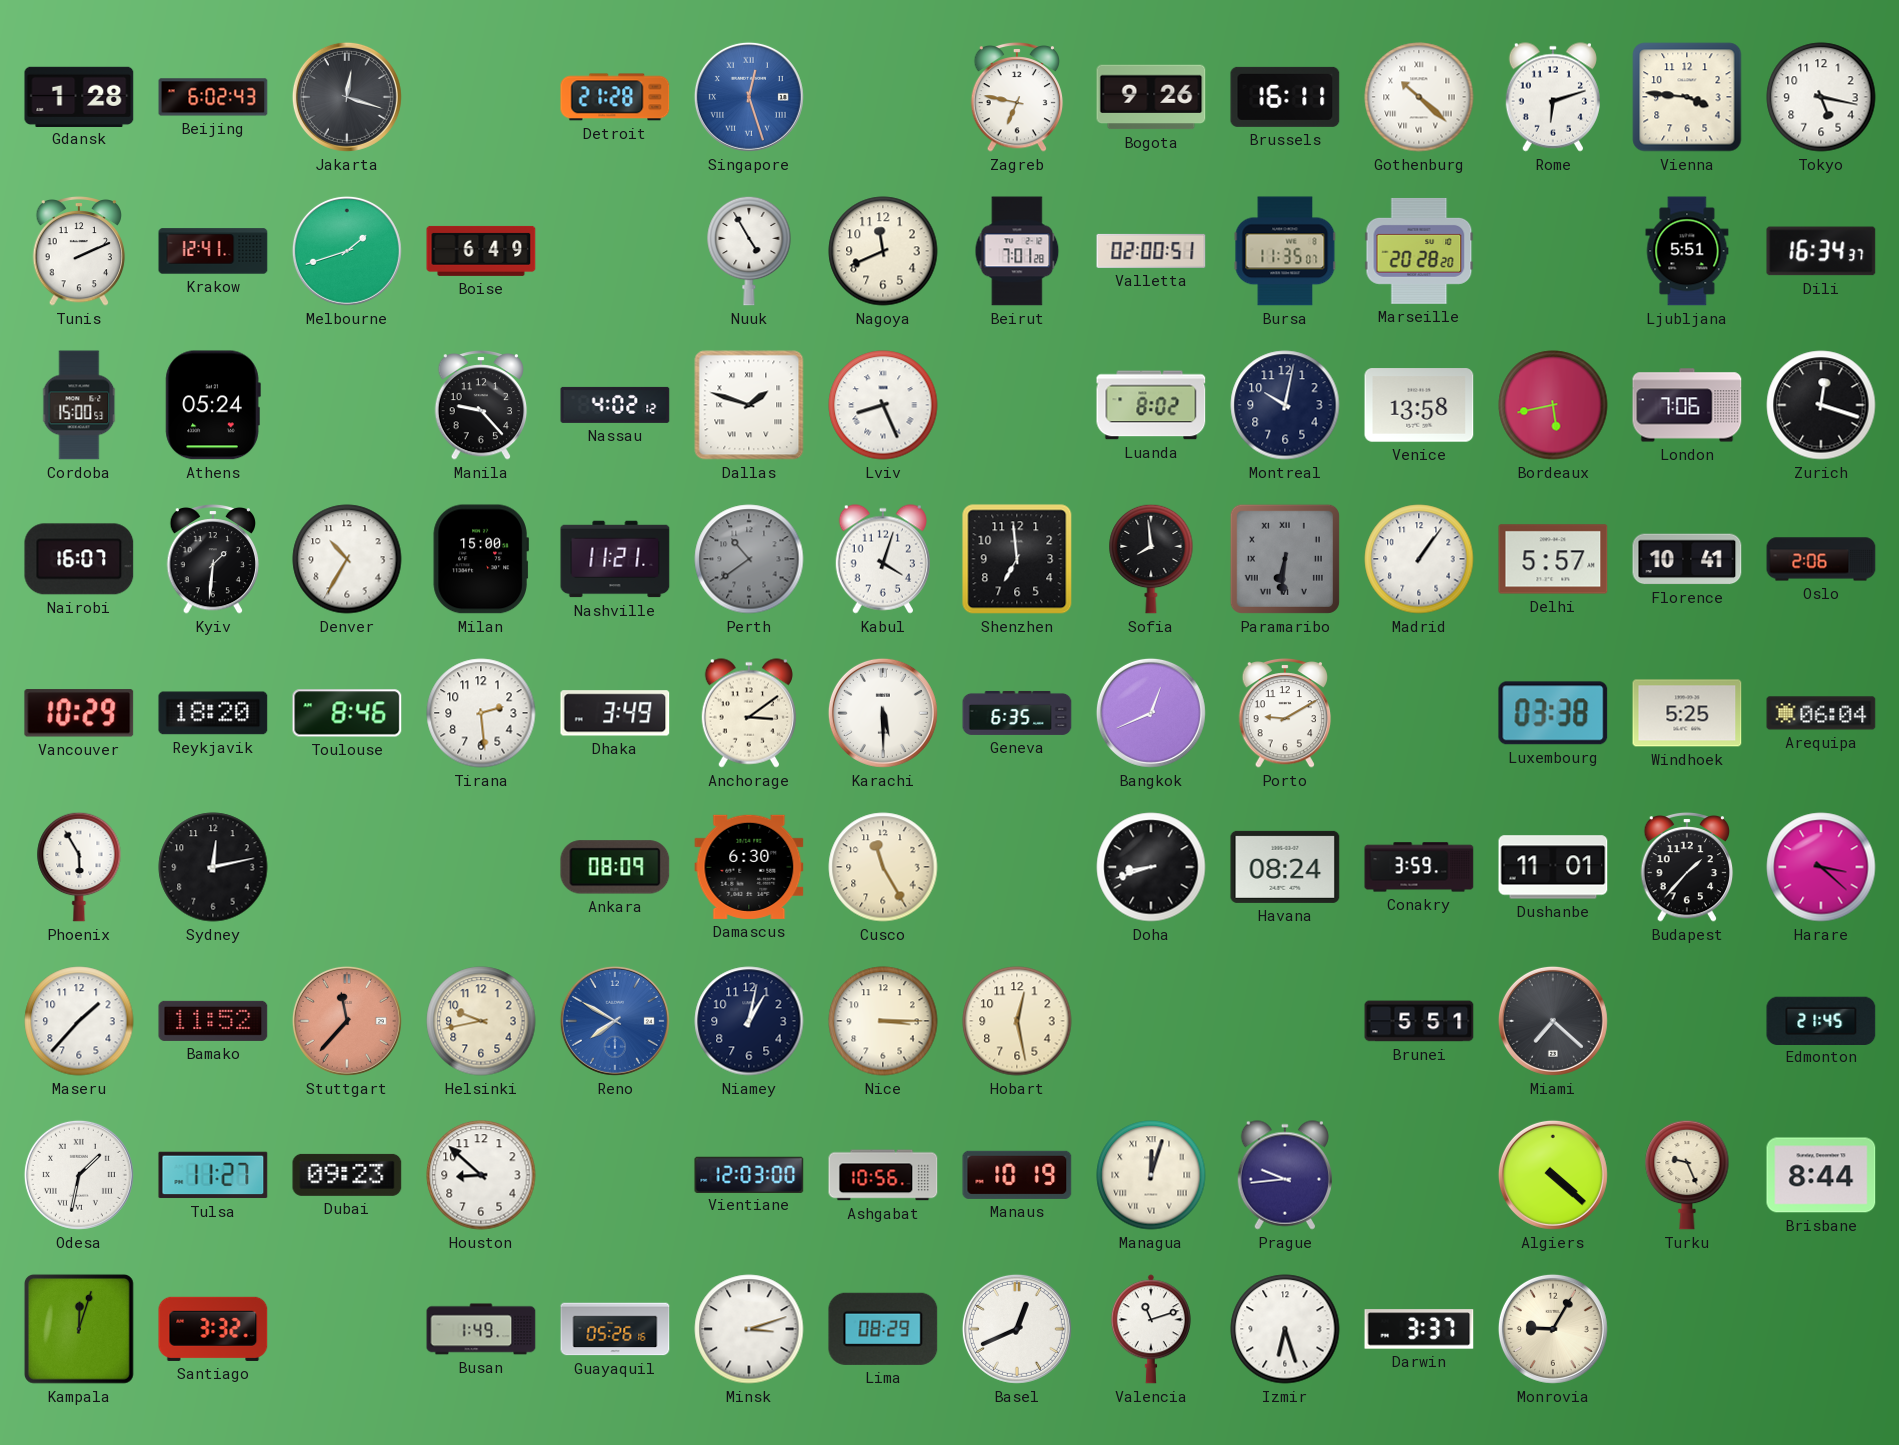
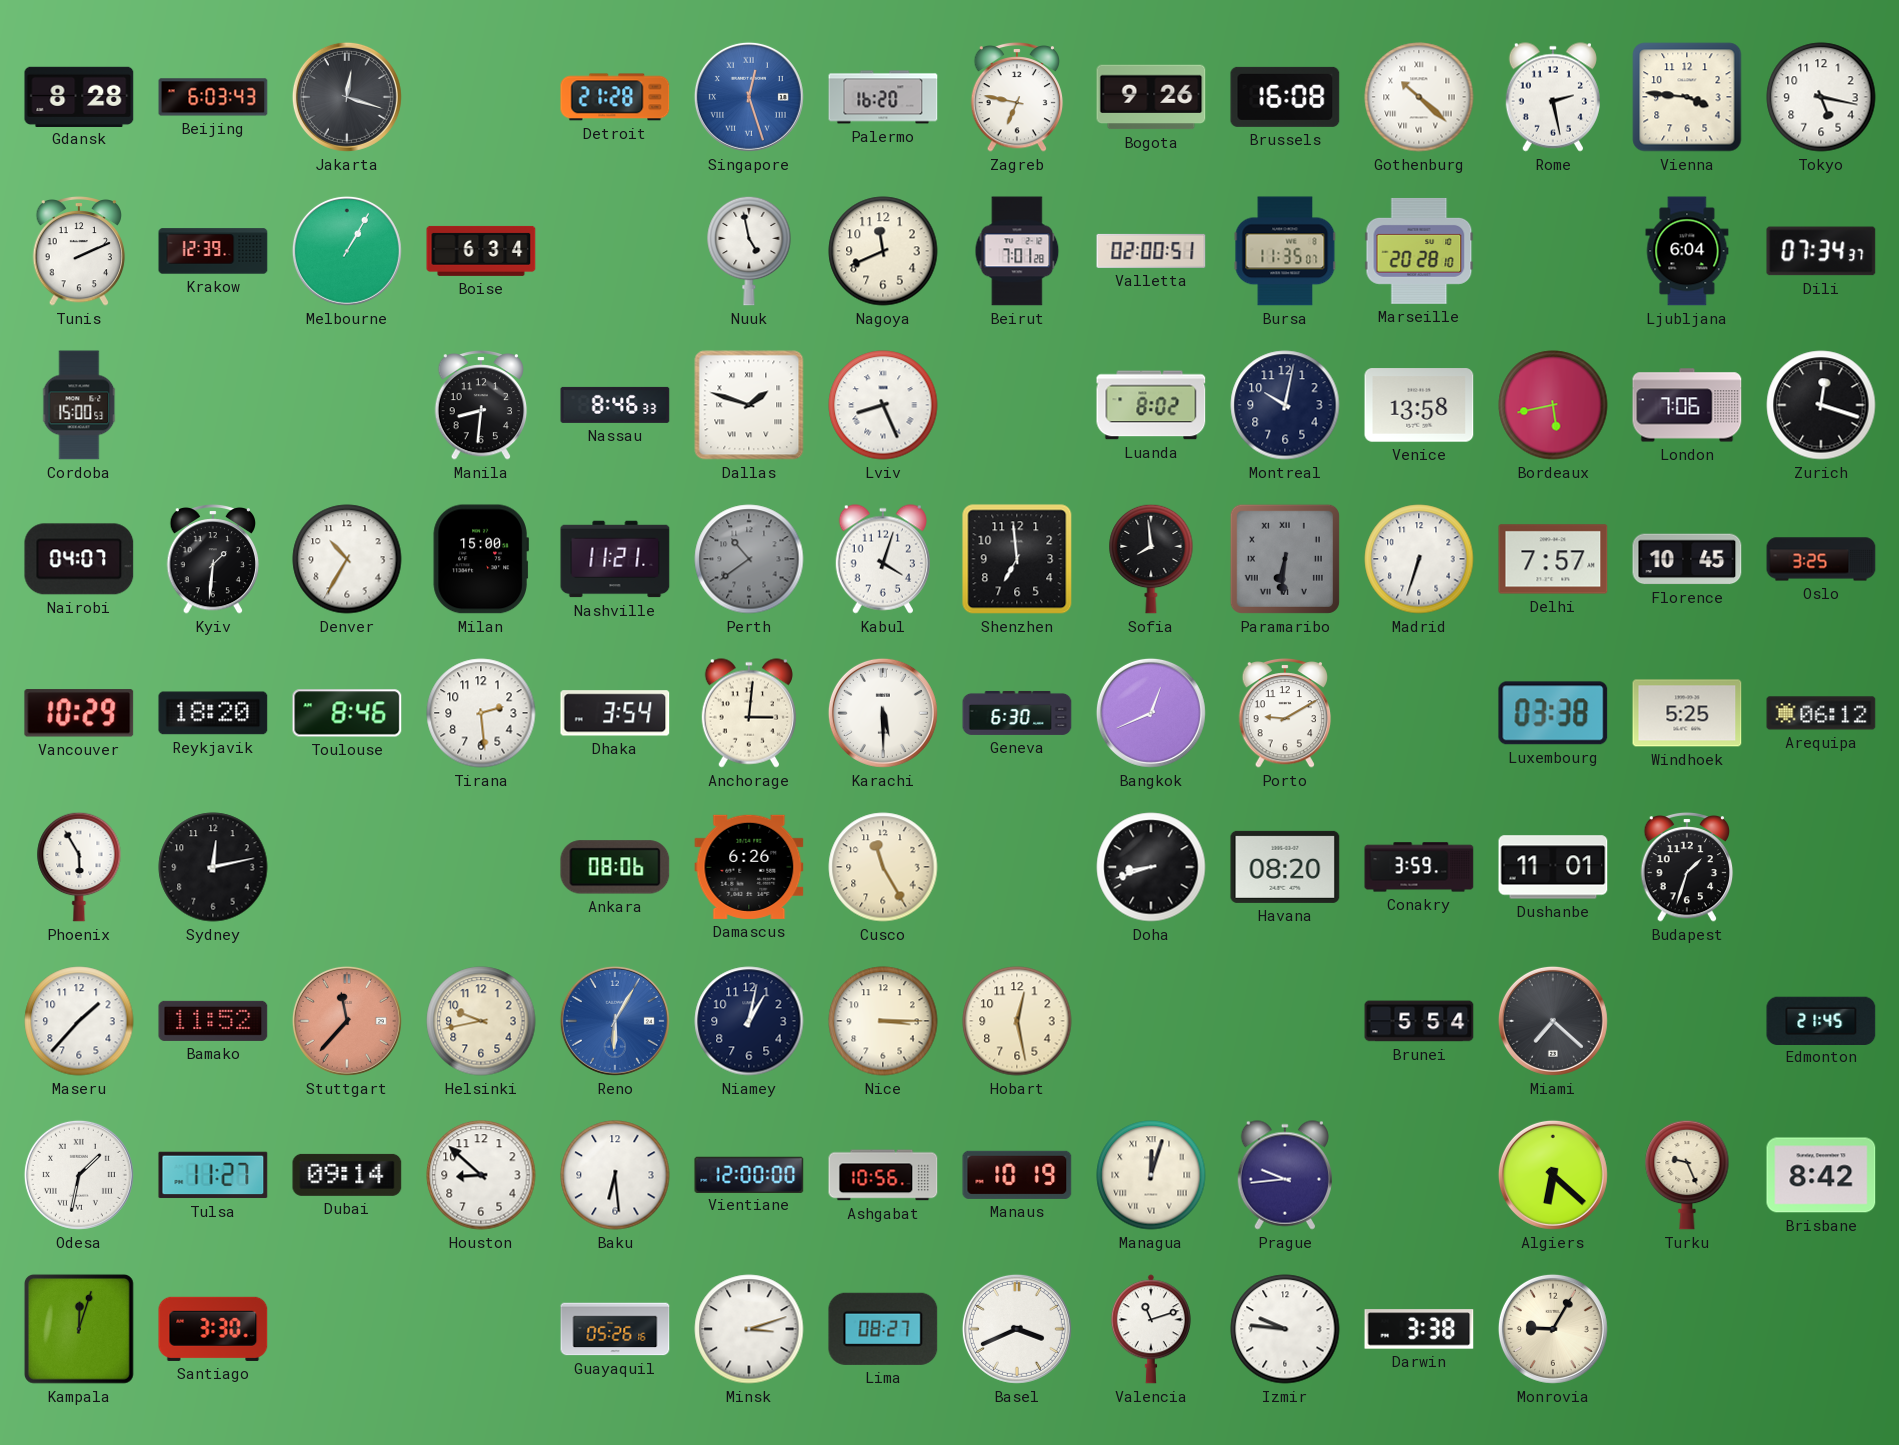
Gdansk: 1:28 -> 8:28 (79, 96)
Beijing: 6:02 -> 6:03 (213, 97)
Palermo: none -> 16:20 (883, 97)
Brussels: 16:11 -> 16:08 (1285, 97)
Rome: 6:12 -> 2:28 (1552, 97)
Krakow: 12:41 -> 12:39 (213, 251)
Melbourne: 1:42 -> 1:05 (347, 251)
Boise: 6:49 -> 6:34 (481, 251)
Nuuk: 4:55 -> 4:58 (749, 251)
Marseille: 20:28:20 -> 20:28:10 (1419, 251)
Ljubljana: 5:51 -> 6:04 (1687, 251)
Dili: 16:34 -> 07:34 (1821, 251)
Athens: 05:24 -> none (213, 405)
Manila: 9:23 -> 8:31 (481, 405)
Nassau: 4:02 -> 8:46 (615, 405)
Nairobi: 16:07 -> 04:07 (79, 559)
Madrid: 1:06 -> 6:33 (1419, 559)
Delhi: 5:57 -> 7:57 (1553, 559)
Florence: 10:41 -> 10:45 (1687, 559)
Oslo: 2:06 -> 3:25 (1821, 559)
Dhaka: 3:49 -> 3:54 (615, 713)
Anchorage: 3:09 -> 3:01 (748, 713)
Geneva: 6:35 -> 6:30 (1017, 713)
Arequipa: 06:04 -> 06:12 (1821, 713)
Ankara: 08:09 -> 08:06 (615, 867)
Damascus: 6:30 -> 6:26 (749, 867)
Havana: 08:24 -> 08:20 (1285, 867)
Budapest: 1:37 -> 1:33 (1687, 867)
Harare: 3:22 -> none (1821, 867)
Reno: 7:50 -> 6:05 (615, 1021)
Brunei: 5:51 -> 5:54 (1419, 1021)
Dubai: 09:23 -> 09:14 (347, 1175)
Baku: none -> 6:29 (615, 1175)
Vientiane: 12:03 -> 12:00 (749, 1174)
Algiers: 4:22 -> 6:22 (1553, 1175)
Brisbane: 8:44 -> 8:42 (1821, 1175)
Santiago: 3:32 -> 3:30 (213, 1329)
Busan: 1:49 -> none (481, 1329)
Lima: 08:29 -> 08:27 (883, 1329)
Basel: 12:41 -> 3:41 (1017, 1329)
Izmir: 6:27 -> 9:46 (1285, 1329)
Darwin: 3:37 -> 3:38 (1419, 1329)
